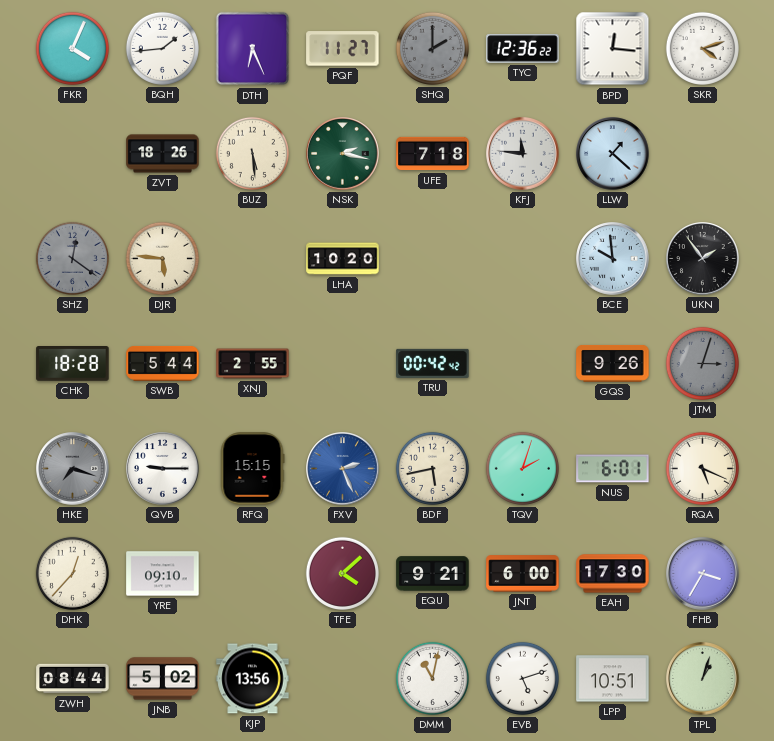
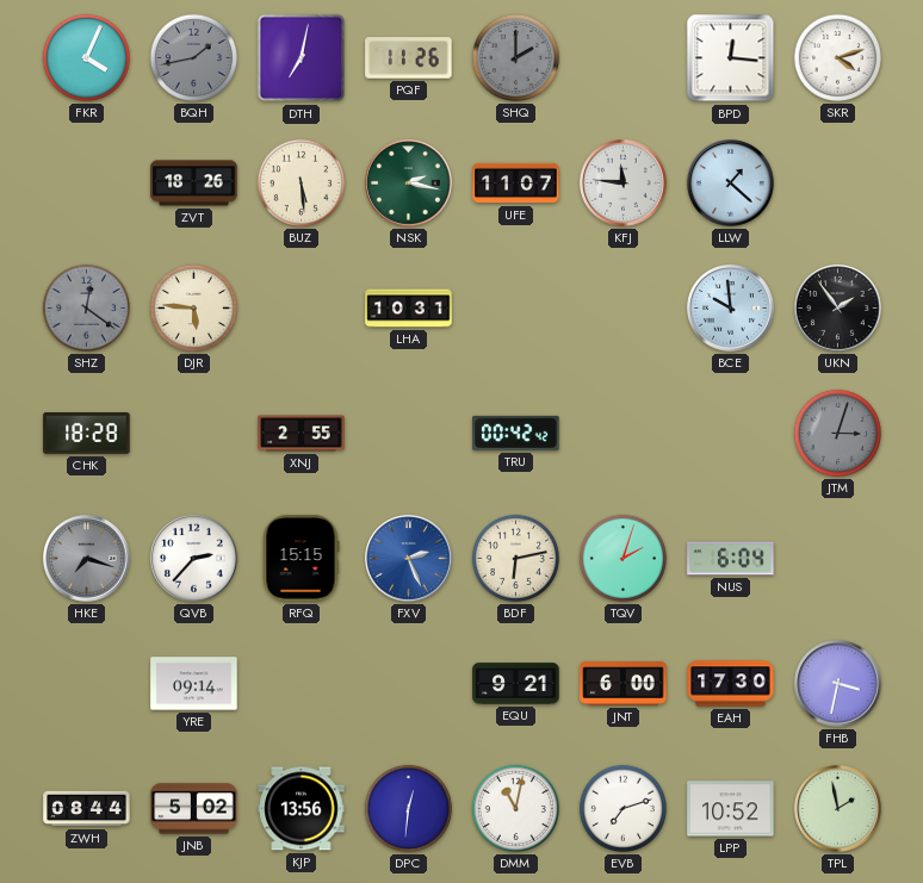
BQH: 1:44 -> 1:43 (193, 57)
BQH dial: white -> grey (193, 57)
DTH: 6:26 -> 7:02 (302, 58)
PQF: 11:27 -> 11:26 (409, 58)
TYC: 12:36 -> none (523, 49)
UFE: 7:18 -> 11:07 (516, 184)
LHA: 10:20 -> 10:31 (409, 309)
SWB: 5:44 -> none (163, 363)
GQS: 9:26 -> none (613, 363)
QVB: 9:15 -> 2:37 (194, 559)
BDF: 5:43 -> 6:13 (515, 558)
NUS: 6:01 -> 6:04 (731, 559)
RQA: 5:19 -> none (702, 468)
DHK: 12:37 -> none (72, 573)
YRE: 09:10 -> 09:14 (194, 684)
TFE: 4:08 -> none (342, 573)
FHB: 3:35 -> 3:32 (838, 684)
DPC: none -> 12:31 (408, 808)
EVB: 5:12 -> 7:12 (622, 808)
LPP: 10:51 -> 10:52 (731, 809)
TPL: 1:03 -> 1:58 (838, 809)
